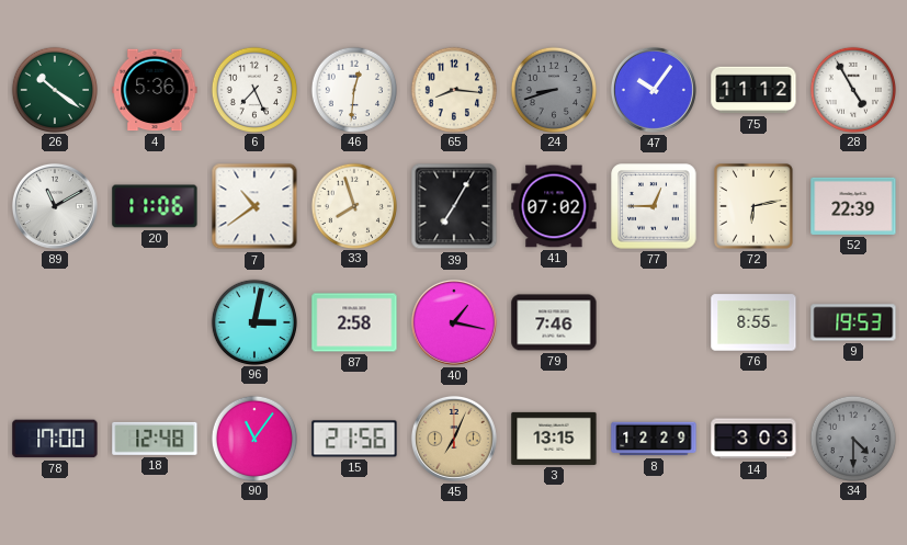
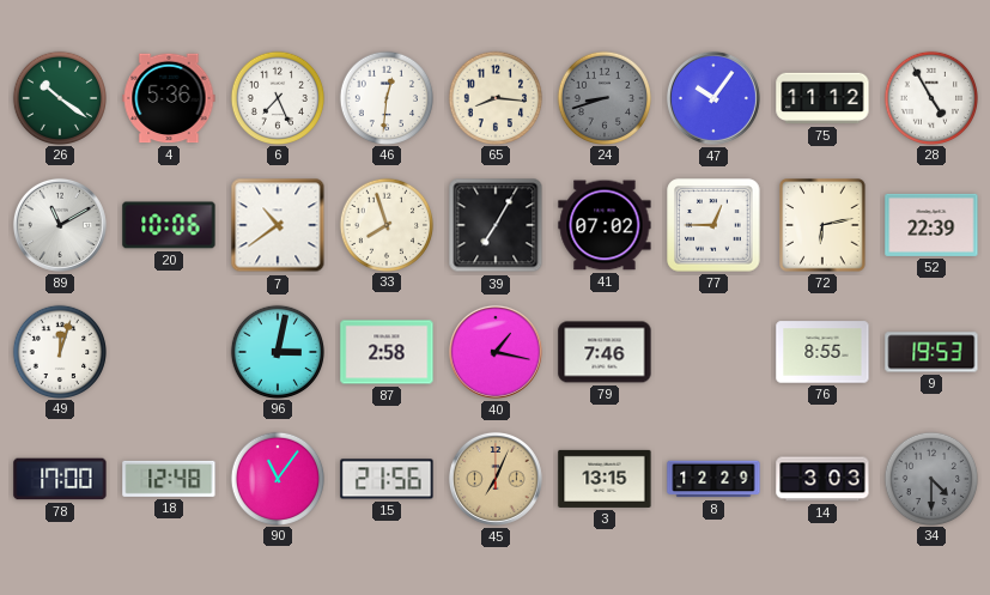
20: 11:06 -> 10:06 (169, 225)
49: none -> 12:03 (59, 351)
